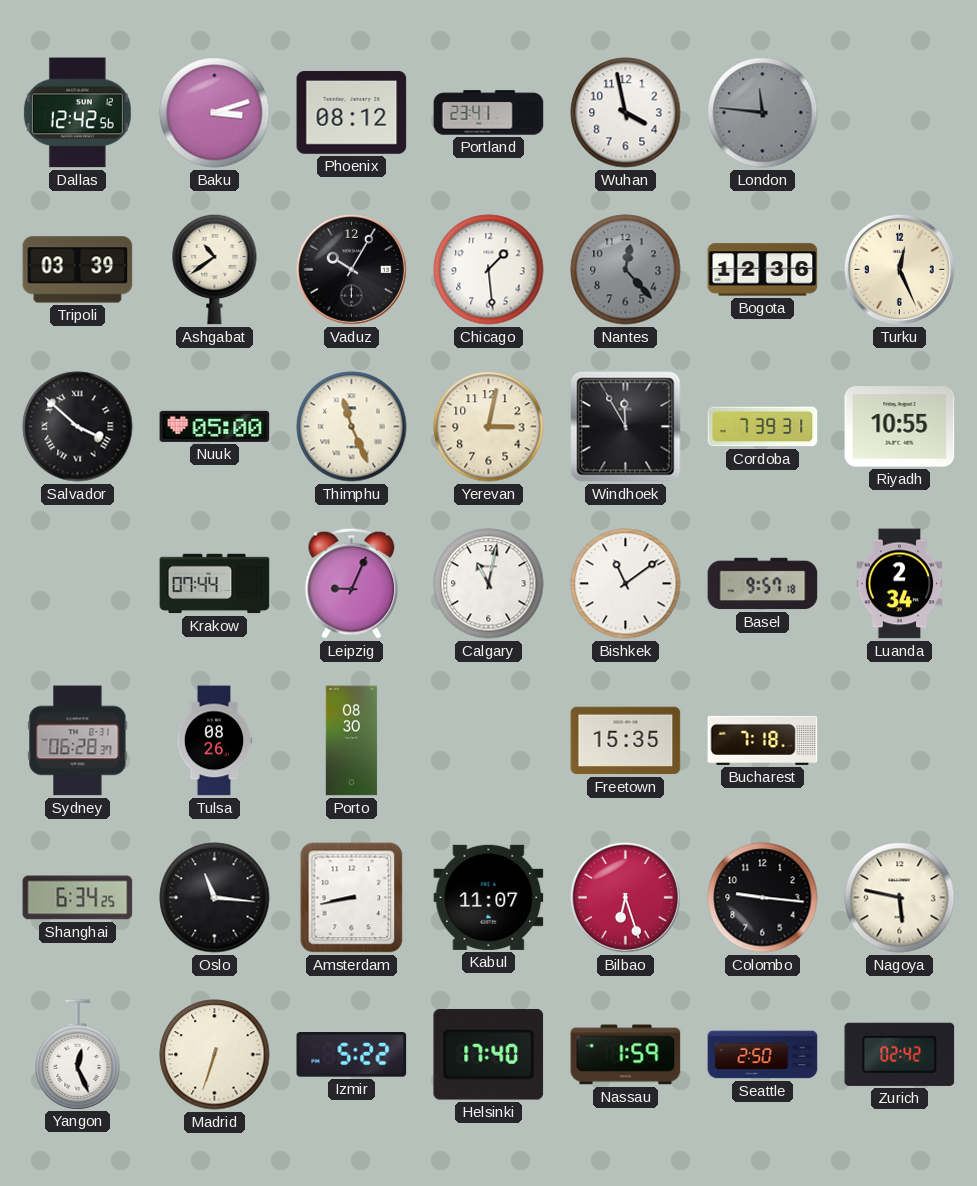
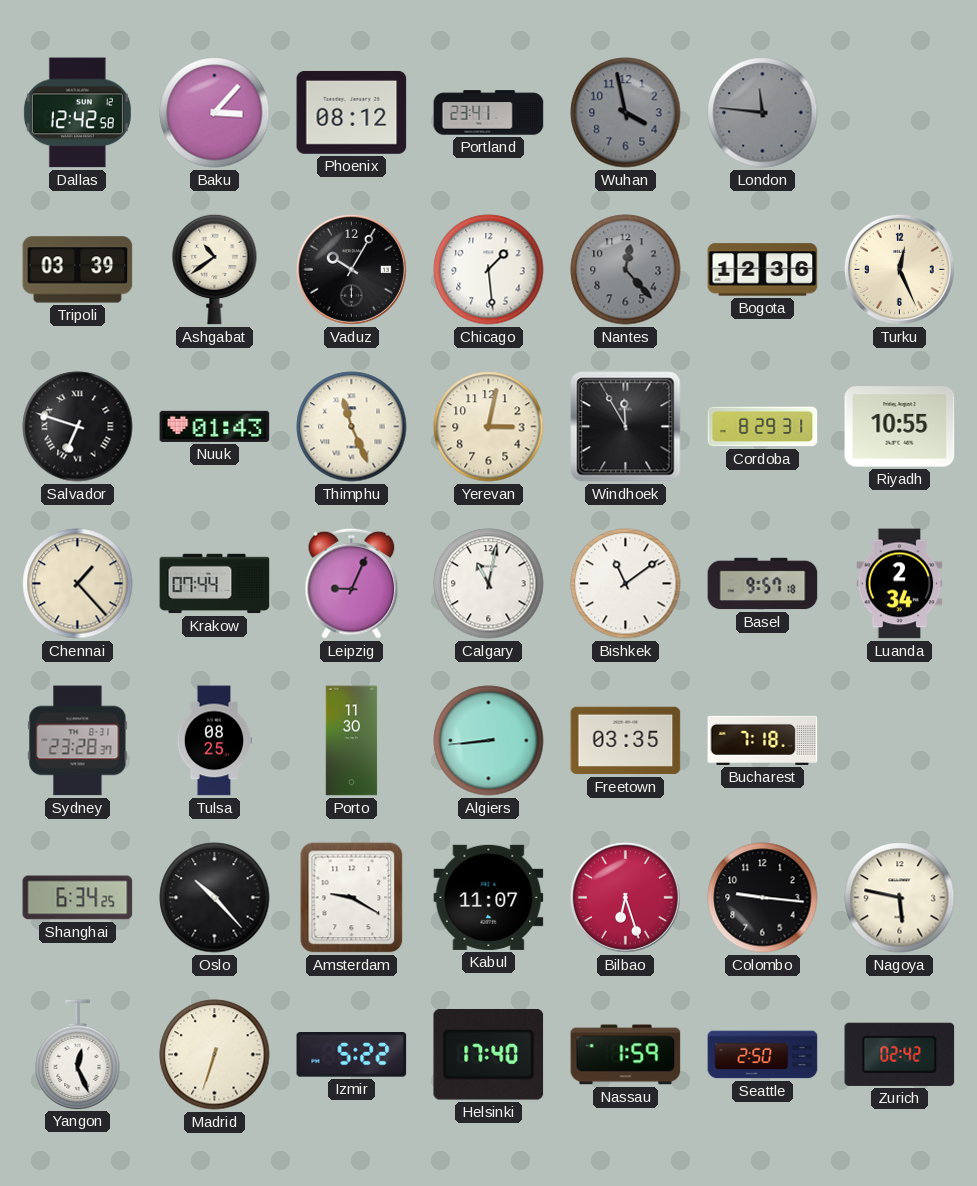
Dallas: 12:42:56 -> 12:42:58 (77, 113)
Baku: 3:12 -> 3:07 (215, 113)
Wuhan dial: white -> grey (626, 113)
Salvador: 3:52 -> 6:48 (78, 427)
Nuuk: 05:00 -> 01:43 (215, 426)
Cordoba: 7:39 -> 8:29 (763, 427)
Chennai: none -> 1:23 (78, 584)
Sydney: 06:28 -> 23:28 (78, 741)
Tulsa: 08:26 -> 08:25 (214, 741)
Porto: 08:30 -> 11:30 (352, 741)
Algiers: none -> 8:44 (489, 741)
Freetown: 15:35 -> 03:35 (626, 741)
Oslo: 11:16 -> 10:23 (215, 898)
Amsterdam: 8:43 -> 9:20 (352, 898)
